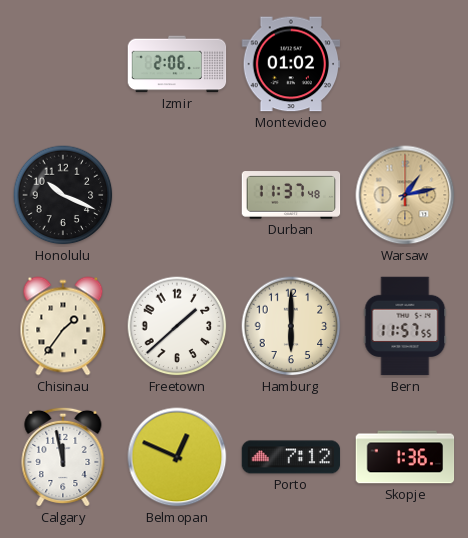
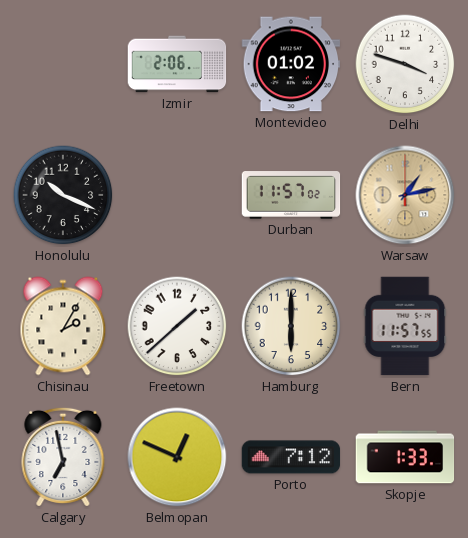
Delhi: none -> 3:48 (405, 64)
Durban: 11:37 -> 11:57 (291, 195)
Chisinau: 1:36 -> 2:05 (63, 326)
Calgary: 11:58 -> 6:58 (63, 457)
Skopje: 1:36 -> 1:33 (405, 457)
